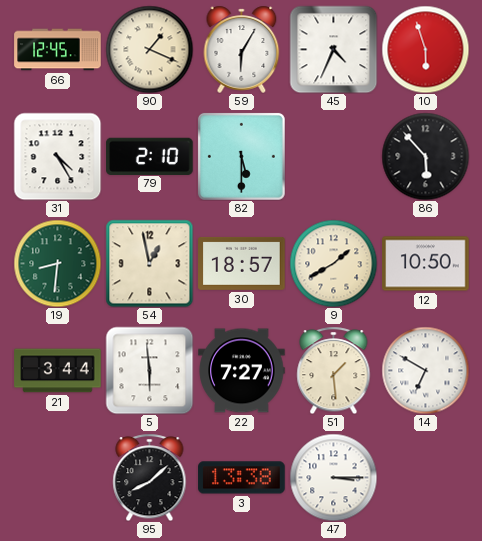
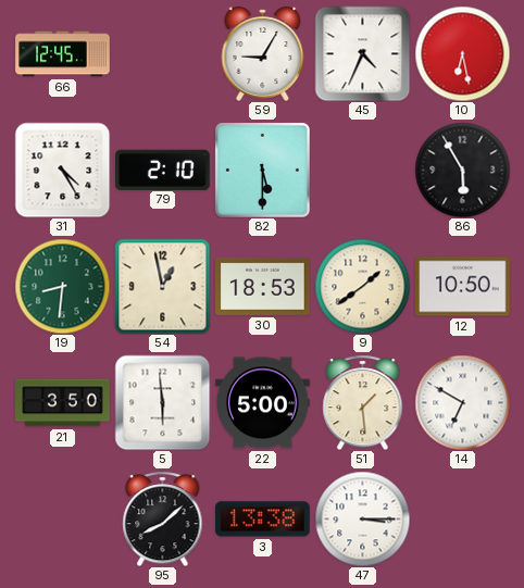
90: 1:19 -> none (149, 49)
59: 6:05 -> 9:05 (263, 53)
10: 5:57 -> 6:28 (462, 53)
86: 5:53 -> 5:55 (462, 170)
30: 18:57 -> 18:53 (263, 286)
9: 1:40 -> 1:39 (362, 286)
21: 3:44 -> 3:50 (63, 403)
22: 7:27 -> 5:00 (263, 403)
